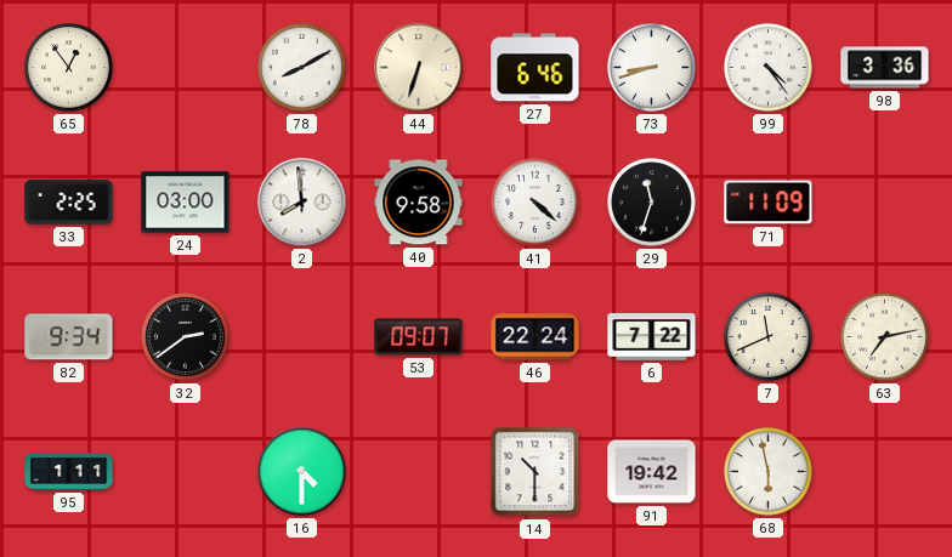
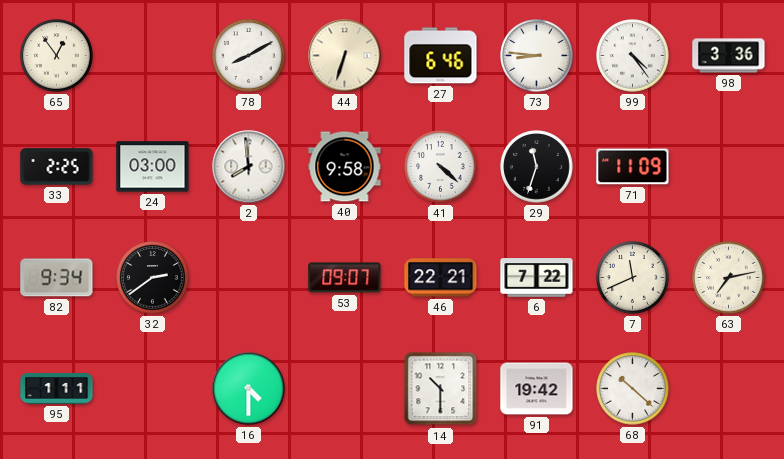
73: 8:42 -> 8:46 (537, 56)
46: 22:24 -> 22:21 (441, 278)
68: 5:58 -> 10:22 (633, 389)
